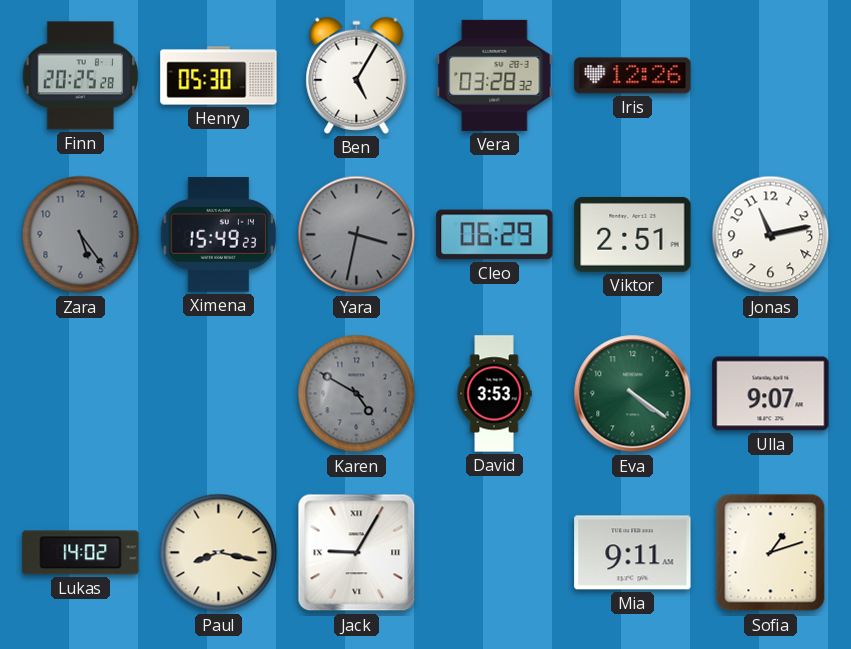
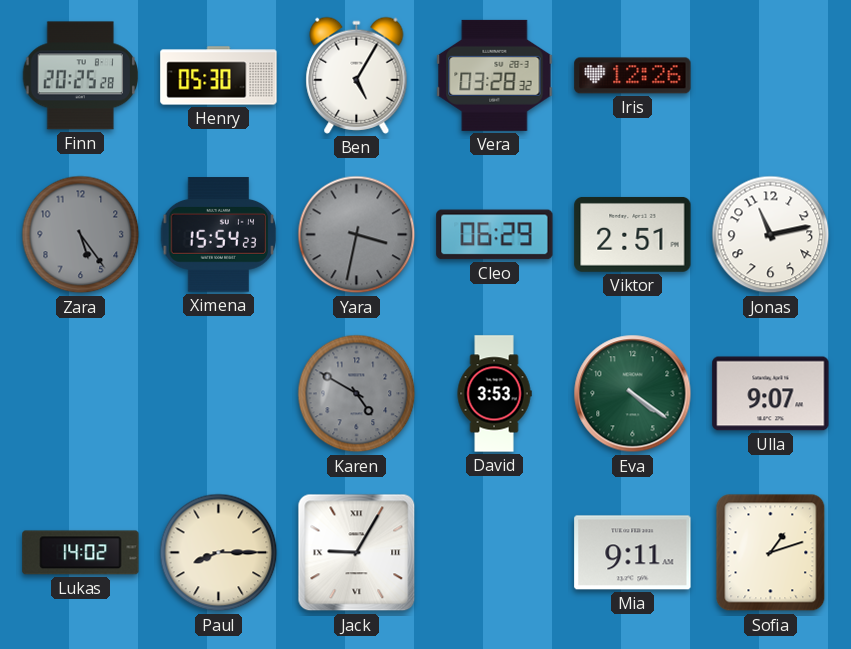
Ximena: 15:49 -> 15:54 (219, 235)
Paul: 8:17 -> 8:15 (219, 553)
